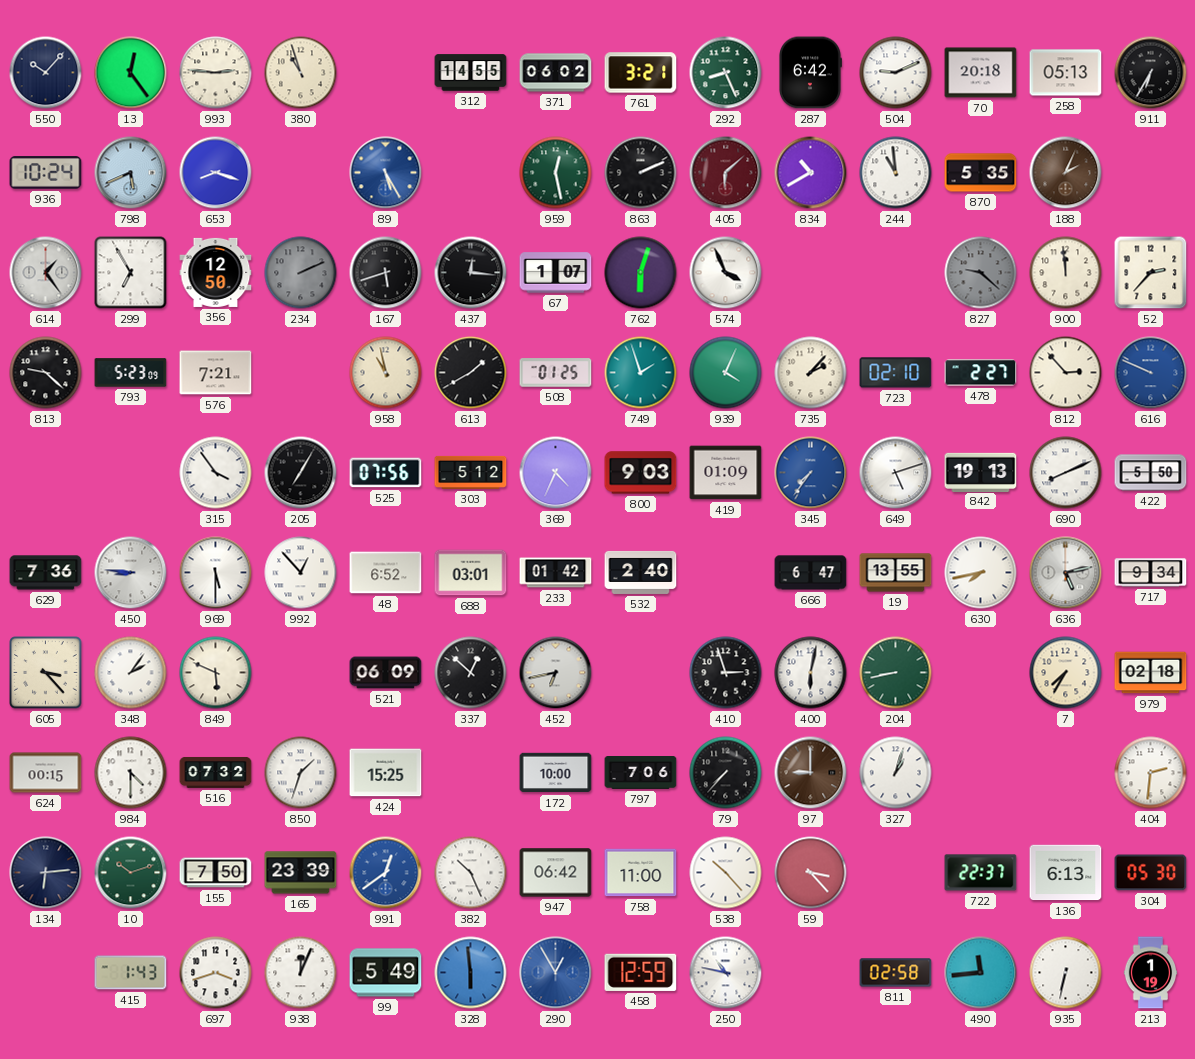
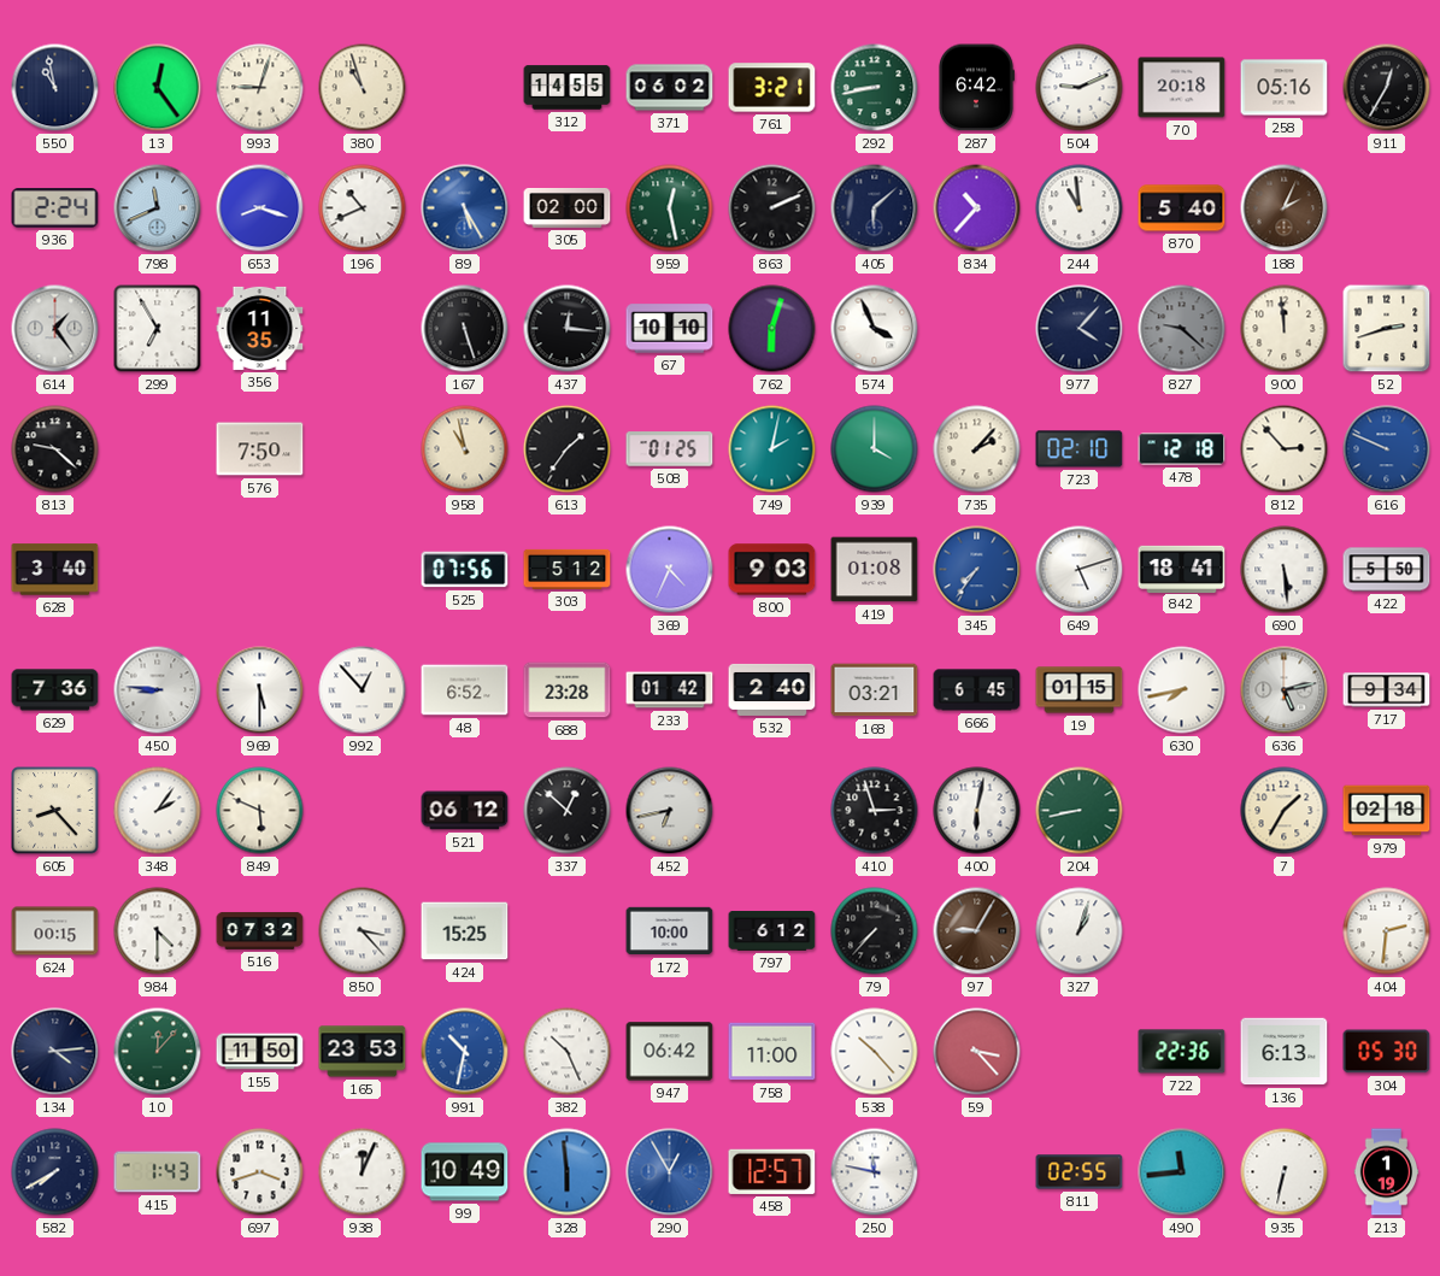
550: 10:07 -> 10:58 (55, 88)
993: 2:46 -> 9:03 (260, 88)
292: 8:26 -> 8:43 (875, 88)
258: 05:13 -> 05:16 (1285, 88)
911: 6:35 -> 12:35 (1387, 88)
936: 10:24 -> 2:24 (55, 208)
798: 5:41 -> 11:41 (158, 208)
196: none -> 10:41 (363, 208)
305: none -> 02:00 (568, 208)
405 dial: burgundy -> navy (875, 208)
834: 10:40 -> 10:37 (977, 208)
870: 5:35 -> 5:40 (1182, 208)
356: 12:50 -> 11:35 (260, 328)
234: 2:11 -> none (301, 273)
167: 5:42 -> 5:27 (465, 329)
67: 1:07 -> 10:10 (670, 329)
977: none -> 4:07 (1080, 329)
52: 2:37 -> 2:42 (1387, 329)
793: 5:23 -> none (131, 373)
576: 7:21 -> 7:50 (260, 449)
613: 1:40 -> 1:36 (568, 449)
749: 1:57 -> 2:02 (772, 449)
939: 4:04 -> 4:00 (875, 449)
478: 2:27 -> 12:18 (1182, 449)
628: none -> 3:40 (55, 570)
315: 3:54 -> none (216, 473)
205: 7:05 -> none (301, 473)
419: 01:09 -> 01:08 (875, 570)
842: 19:13 -> 18:41 (1182, 569)
690: 8:11 -> 5:29 (1285, 570)
688: 03:01 -> 23:28 (568, 690)
168: none -> 03:21 (875, 690)
666: 6:47 -> 6:45 (977, 690)
19: 13:55 -> 01:15 (1080, 690)
605: 3:23 -> 8:23 (55, 811)
521: 06:09 -> 06:12 (465, 811)
7: 7:35 -> 1:35 (1285, 811)
850: 1:33 -> 3:23 (363, 931)
797: 7:06 -> 6:12 (772, 931)
97: 9:00 -> 9:05 (977, 931)
134: 6:14 -> 4:14 (55, 1052)
10: 10:12 -> 12:07 (158, 1052)
155: 7:50 -> 11:50 (260, 1052)
165: 23:39 -> 23:53 (363, 1052)
991: 12:39 -> 10:32 (465, 1052)
722: 22:37 -> 22:36 (1182, 1052)
582: none -> 7:40 (55, 1172)
99: 5:49 -> 10:49 (465, 1172)
458: 12:59 -> 12:57 (772, 1171)
250: 10:47 -> 11:47 (875, 1172)
811: 02:58 -> 02:55 (1080, 1172)
